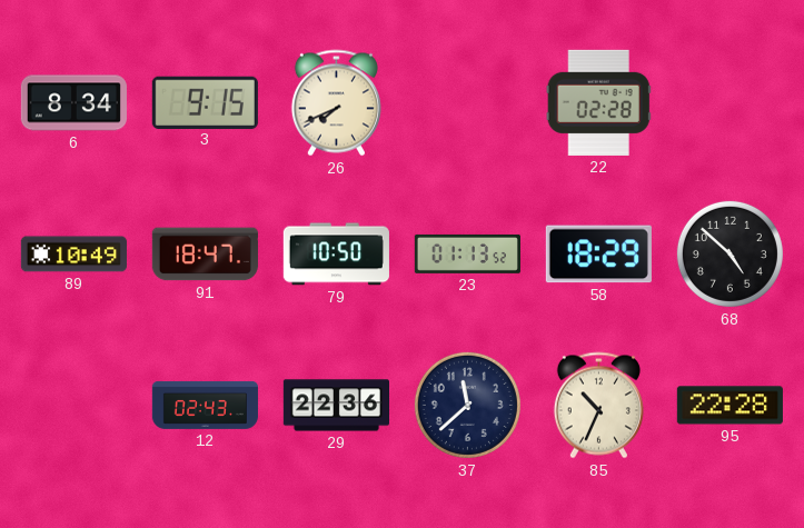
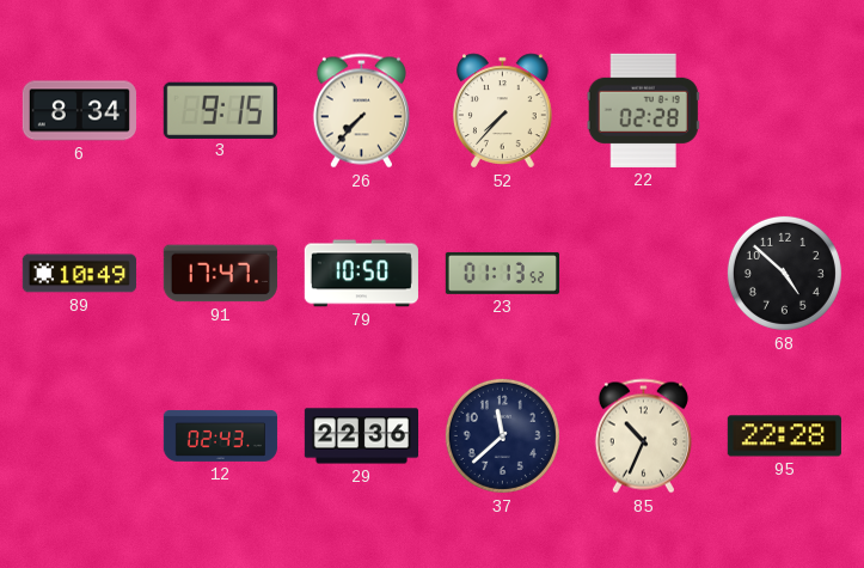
26: 7:41 -> 7:37 (361, 111)
52: none -> 7:37 (503, 111)
91: 18:47 -> 17:47 (220, 274)
58: 18:29 -> none (598, 255)
